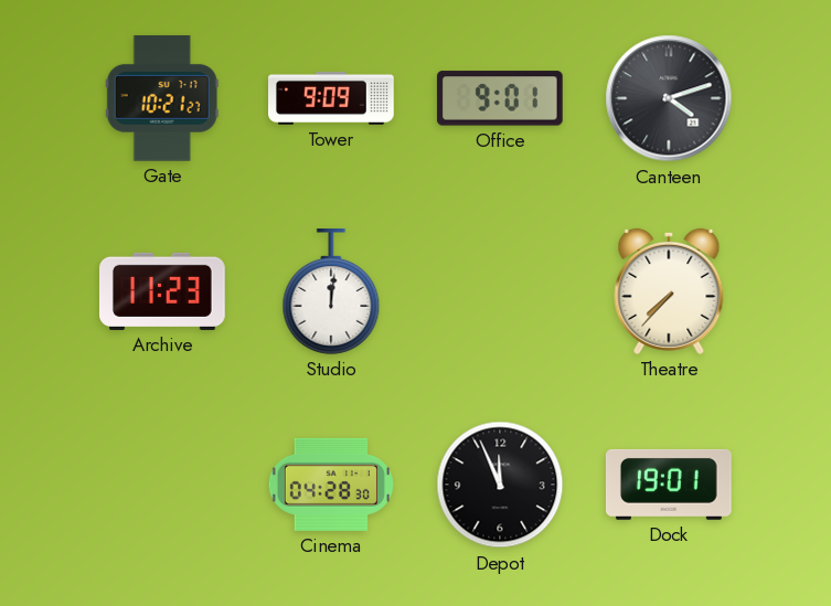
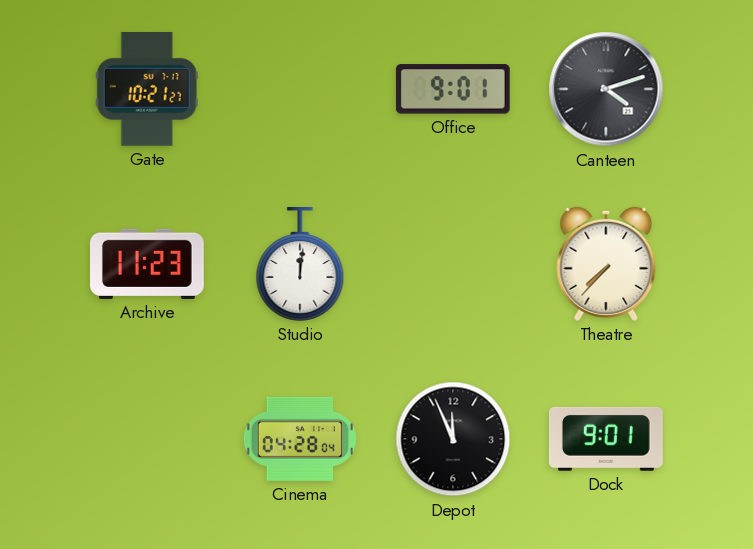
Tower: 9:09 -> none (332, 98)
Cinema: 04:28:30 -> 04:28:04 (300, 439)
Dock: 19:01 -> 9:01 (606, 439)
